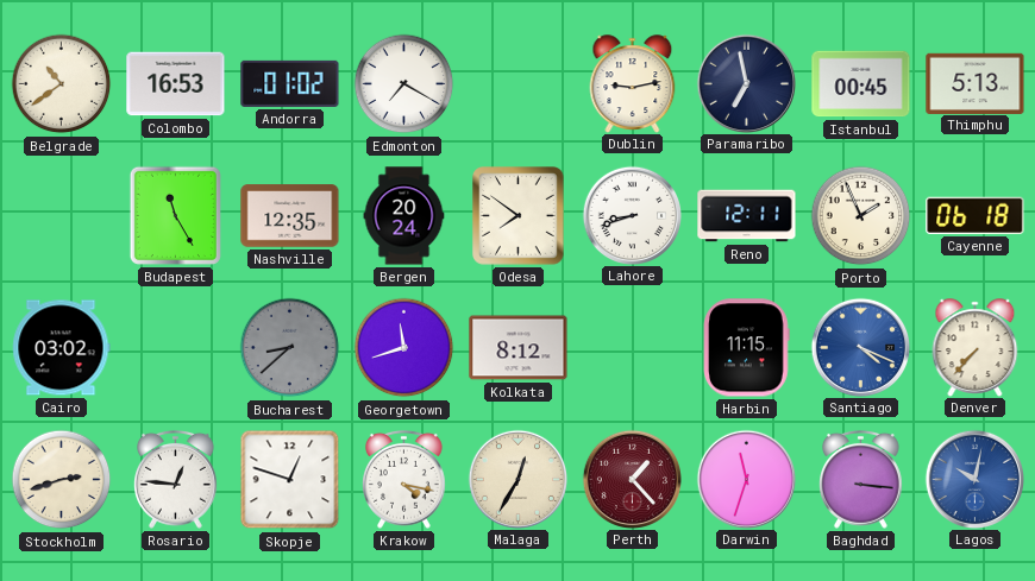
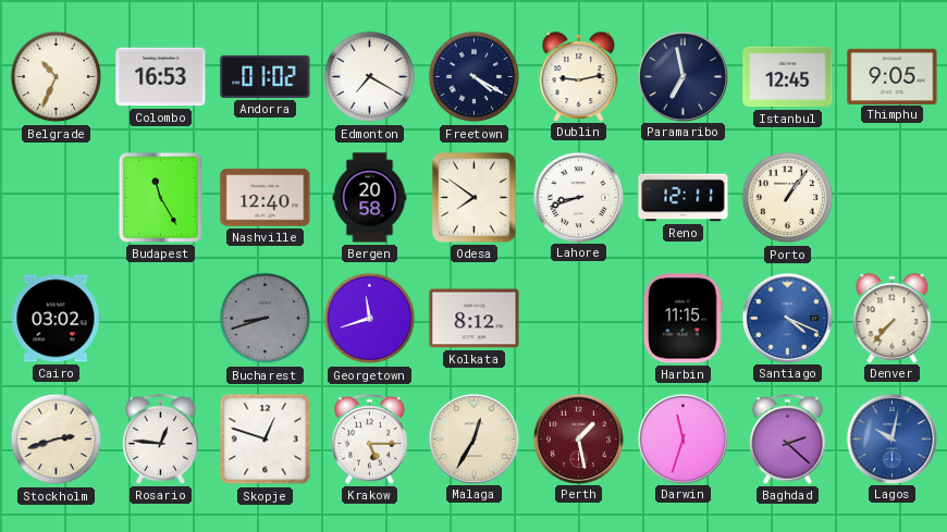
Belgrade: 10:39 -> 10:34 (57, 77)
Freetown: none -> 4:20 (475, 77)
Istanbul: 00:45 -> 12:45 (788, 77)
Thimphu: 5:13 -> 9:05 (893, 76)
Nashville: 12:35 -> 12:40 (266, 198)
Bergen: 20:24 -> 20:58 (370, 198)
Porto: 1:56 -> 1:06 (788, 198)
Cayenne: 06:18 -> none (976, 215)
Bucharest: 8:38 -> 8:42 (266, 319)
Krakow: 4:17 -> 5:15 (370, 438)
Perth: 1:23 -> 1:28 (578, 438)
Baghdad: 3:16 -> 2:22 (788, 438)
